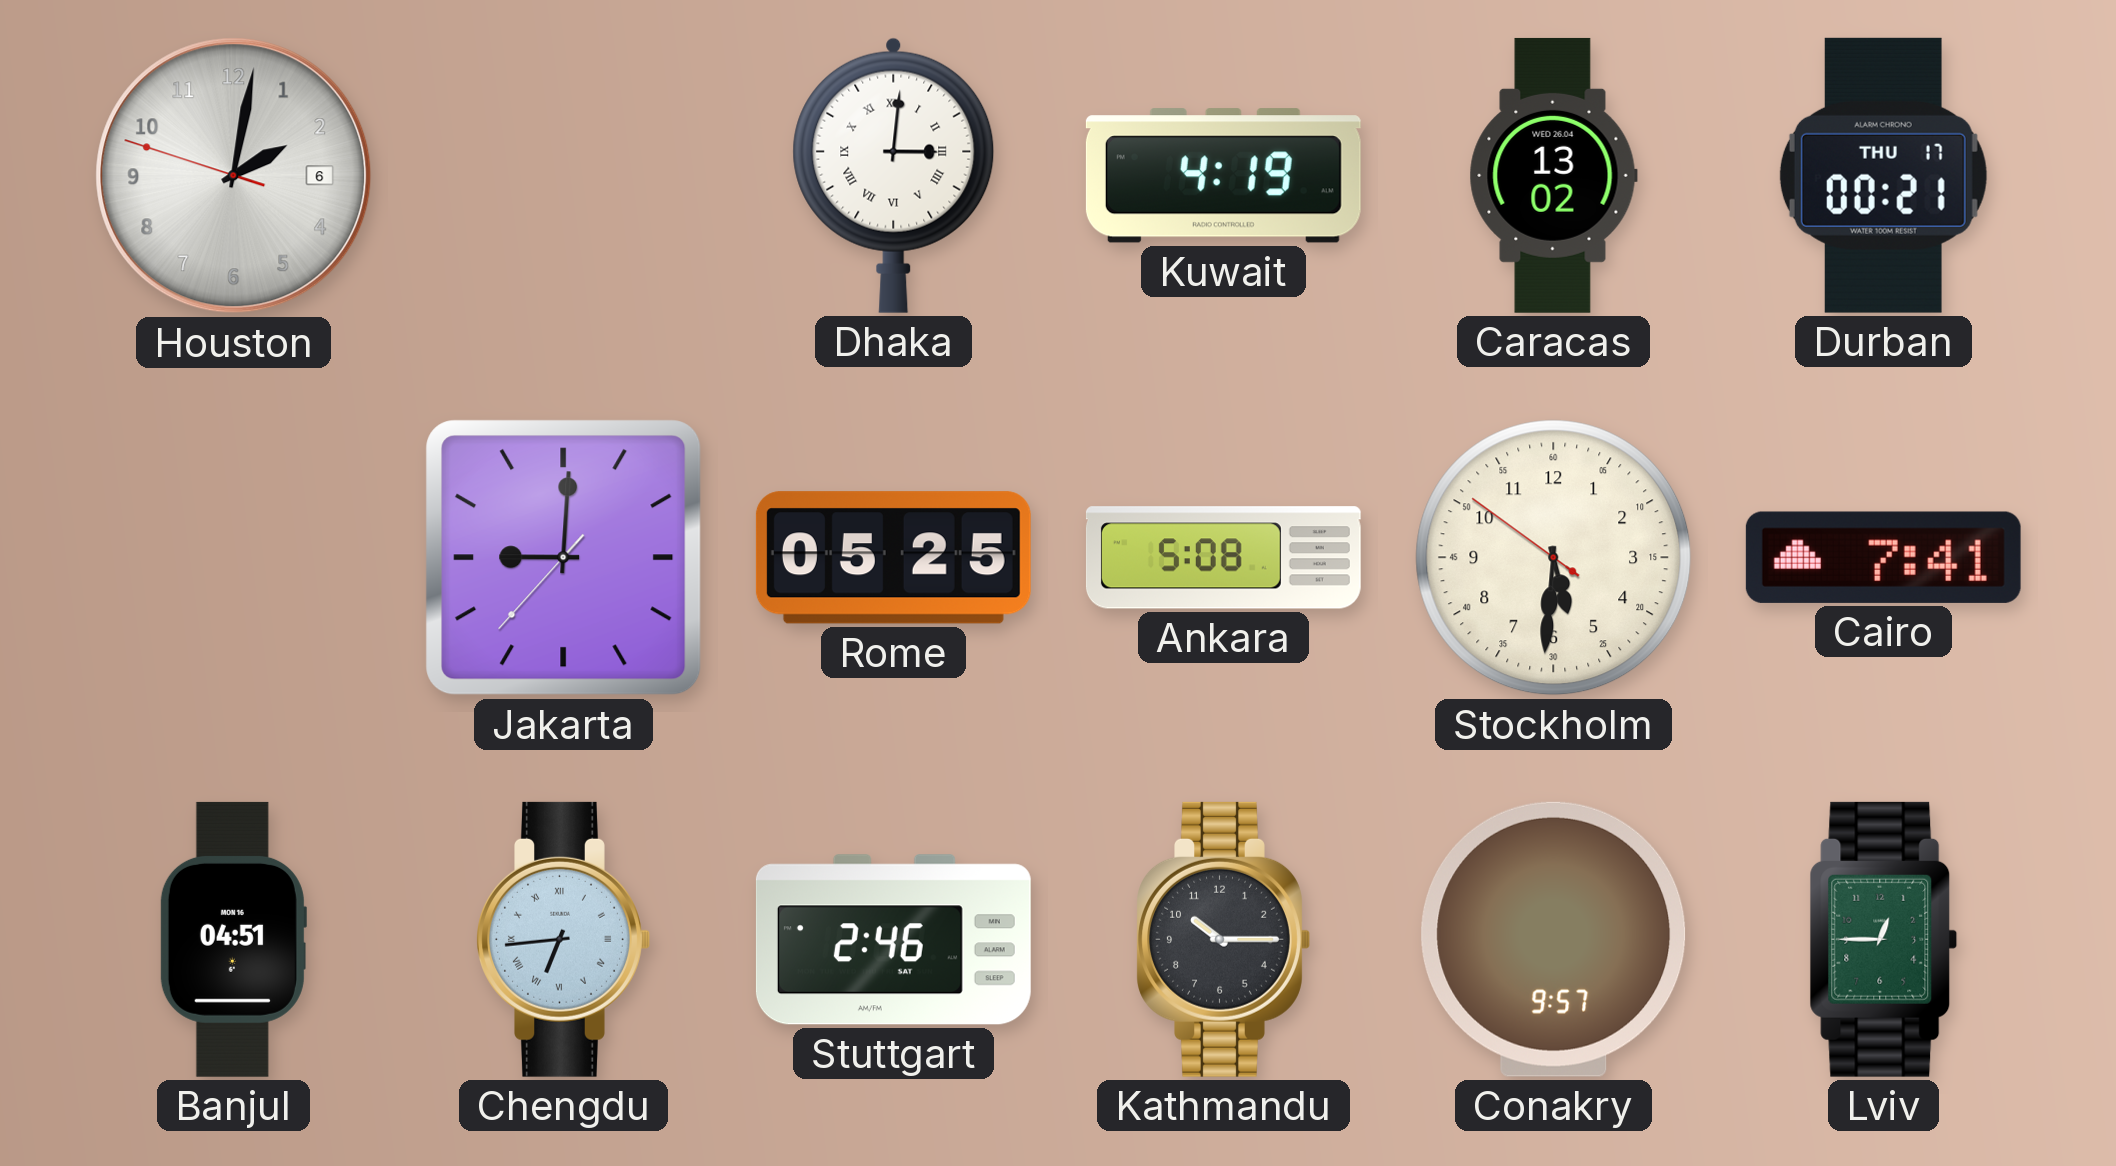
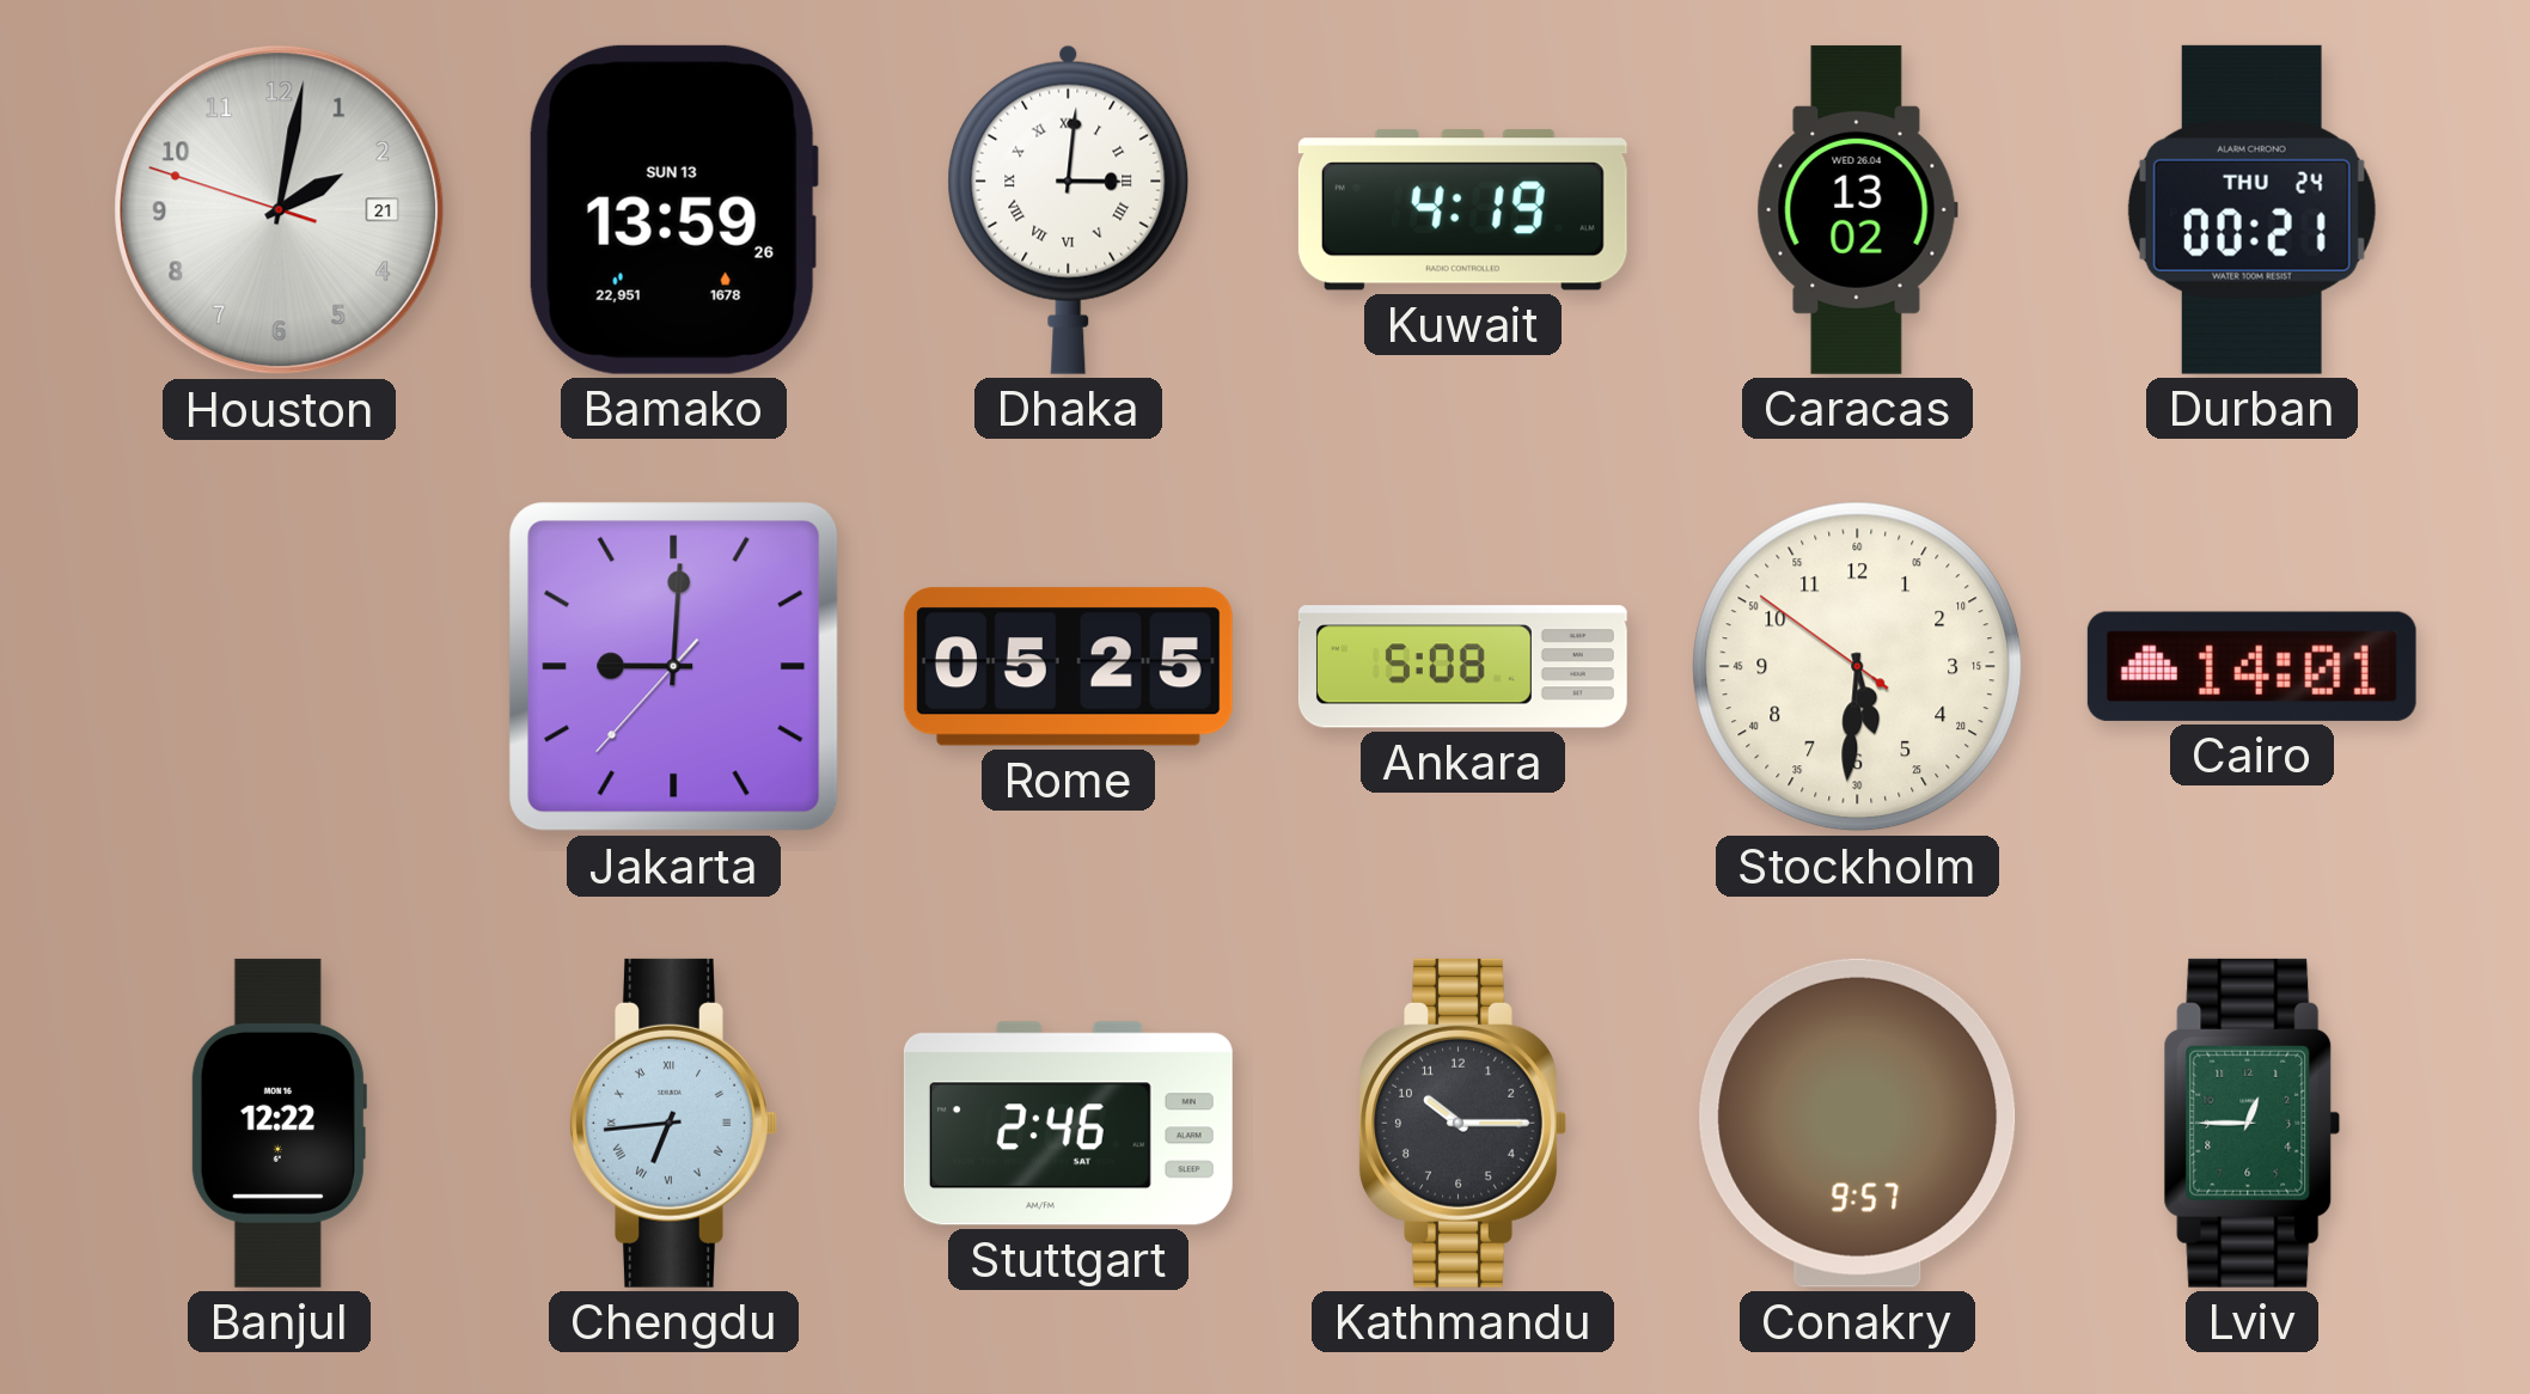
Houston date: 6 -> 21 (280, 210)
Bamako: none -> 13:59 (673, 209)
Durban date: THU 17 -> THU 24 (2251, 209)
Cairo: 7:41 -> 14:01 (2251, 666)
Banjul: 04:51 -> 12:22 (279, 1123)
